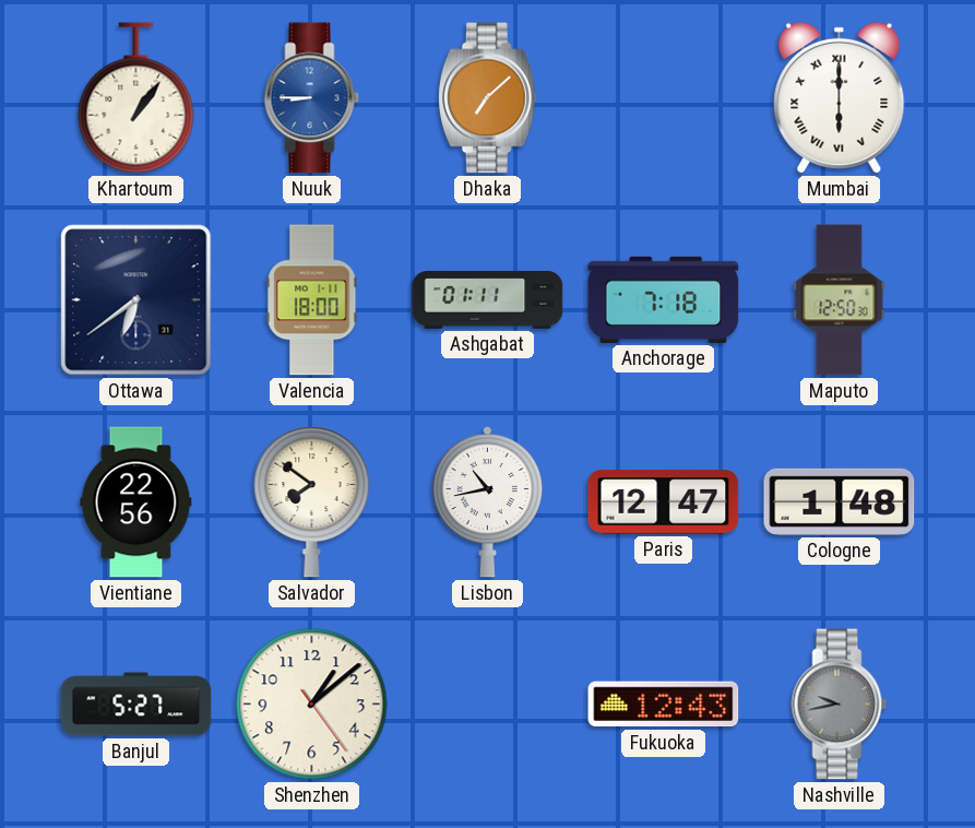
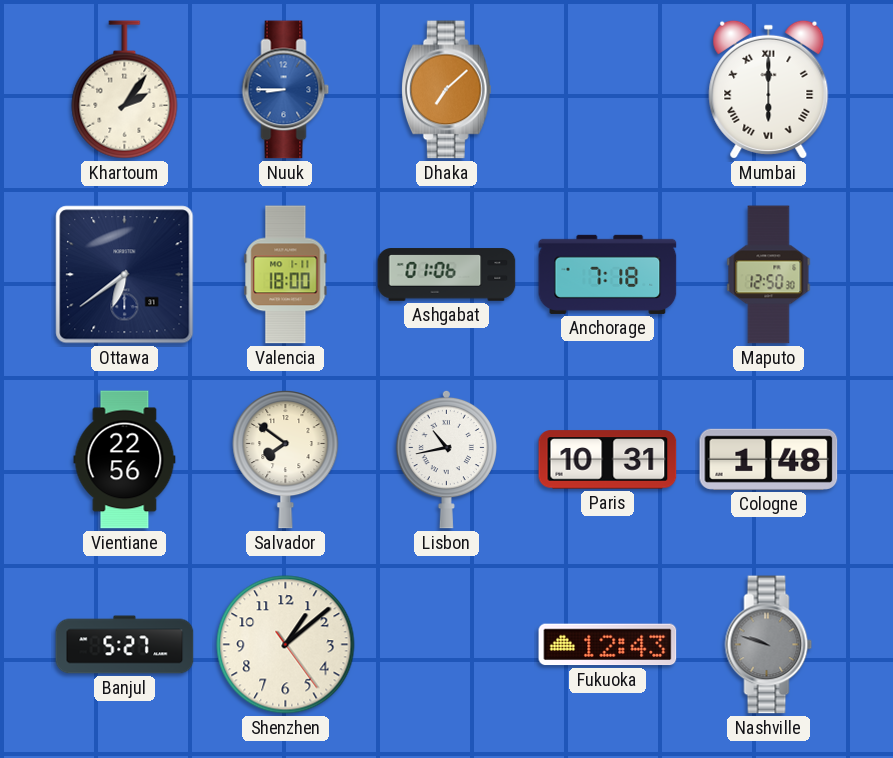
Khartoum: 1:06 -> 2:06 (125, 90)
Ashgabat: 01:11 -> 01:06 (447, 275)
Paris: 12:47 -> 10:31 (608, 460)
Nashville: 9:43 -> 9:48 (769, 645)
